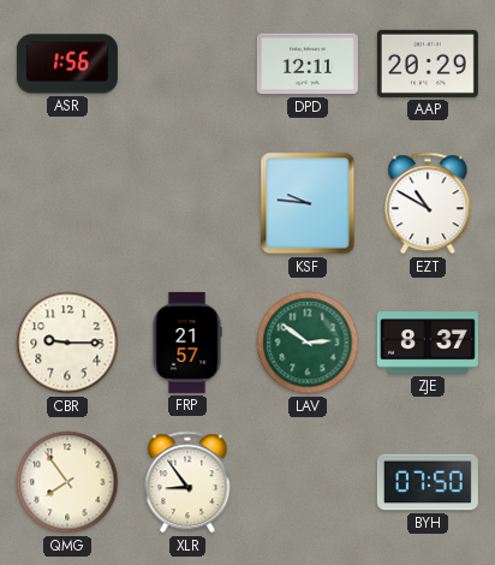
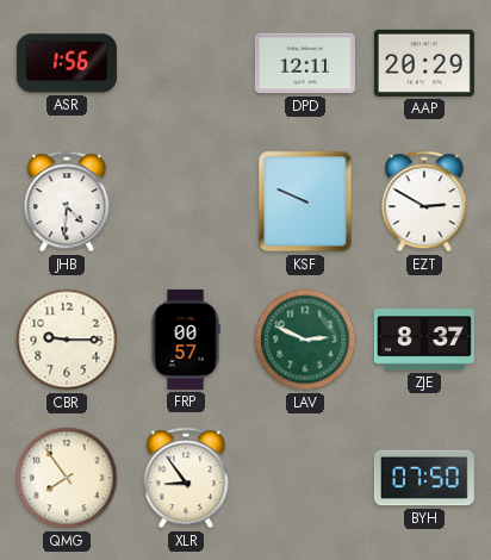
JHB: none -> 4:31 (67, 201)
KSF: 9:46 -> 9:49 (305, 201)
EZT: 10:50 -> 2:50 (424, 201)
FRP: 21:57 -> 00:57 (186, 340)
LAV: 2:51 -> 2:49 (305, 340)
